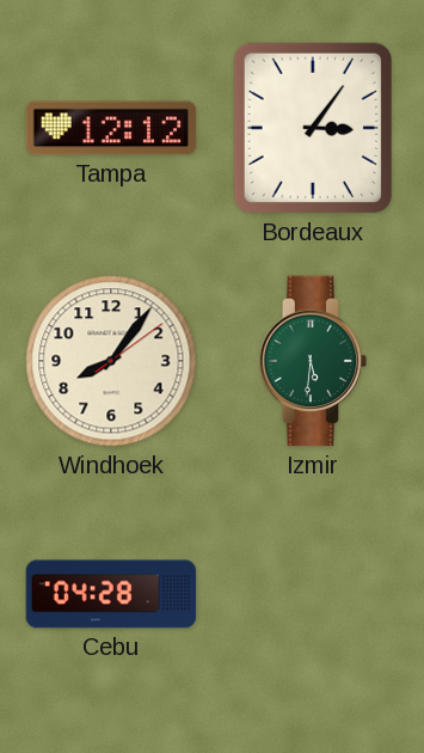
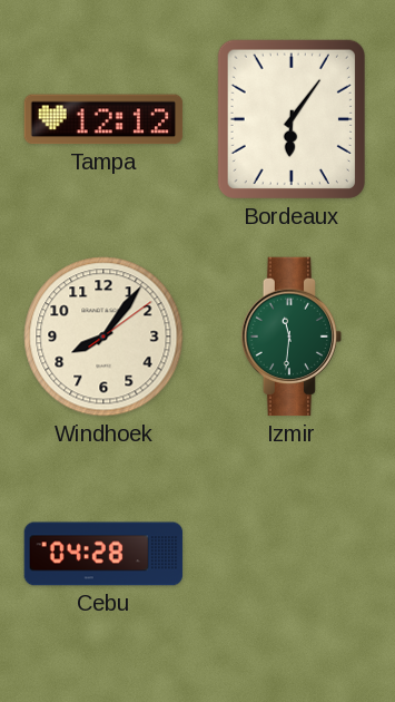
Bordeaux: 3:06 -> 6:06 (292, 119)
Izmir: 5:31 -> 11:31 (292, 337)
